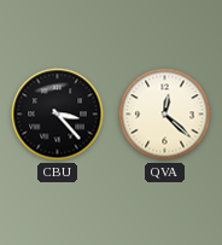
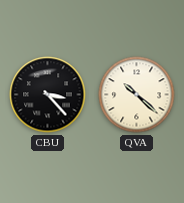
QVA: 12:22 -> 10:22 (137, 95)
